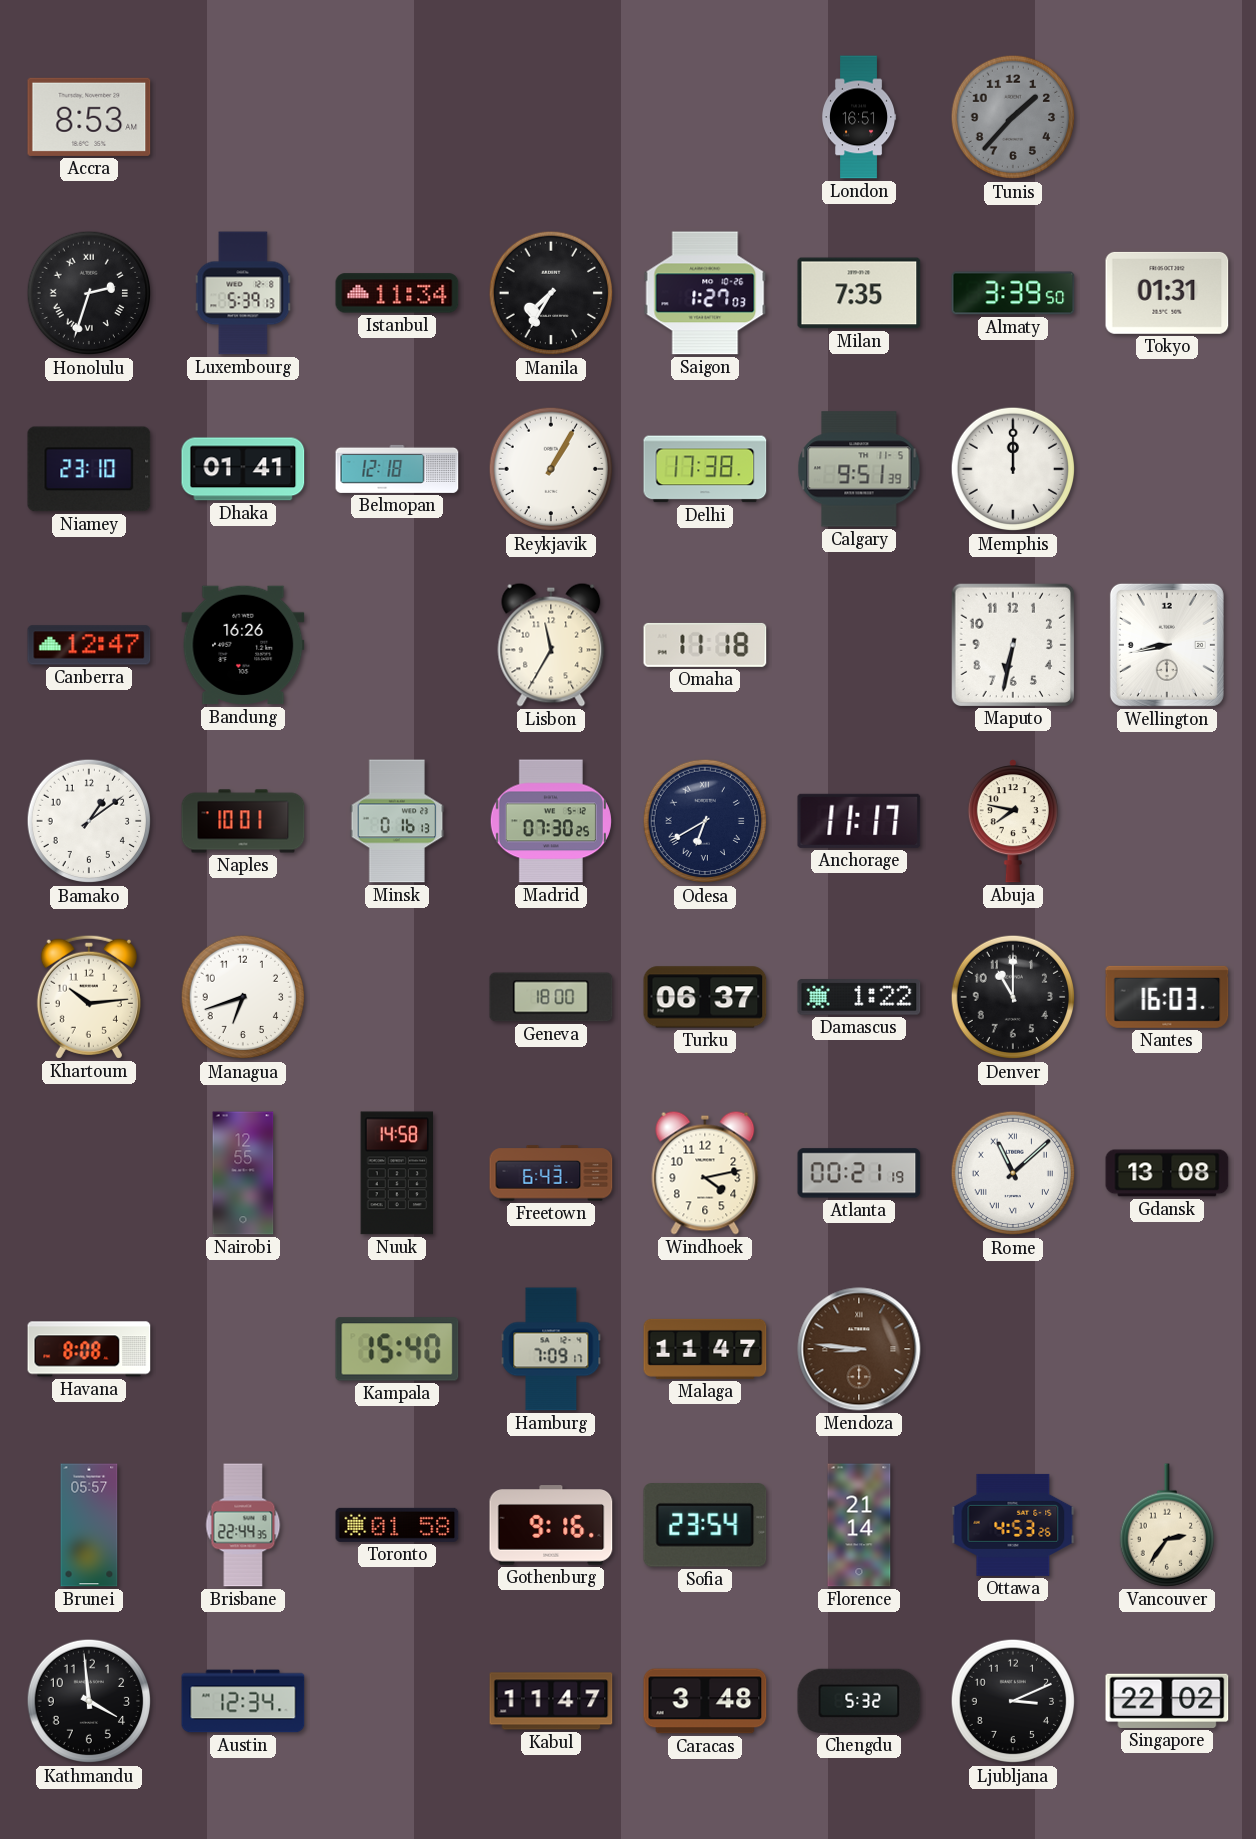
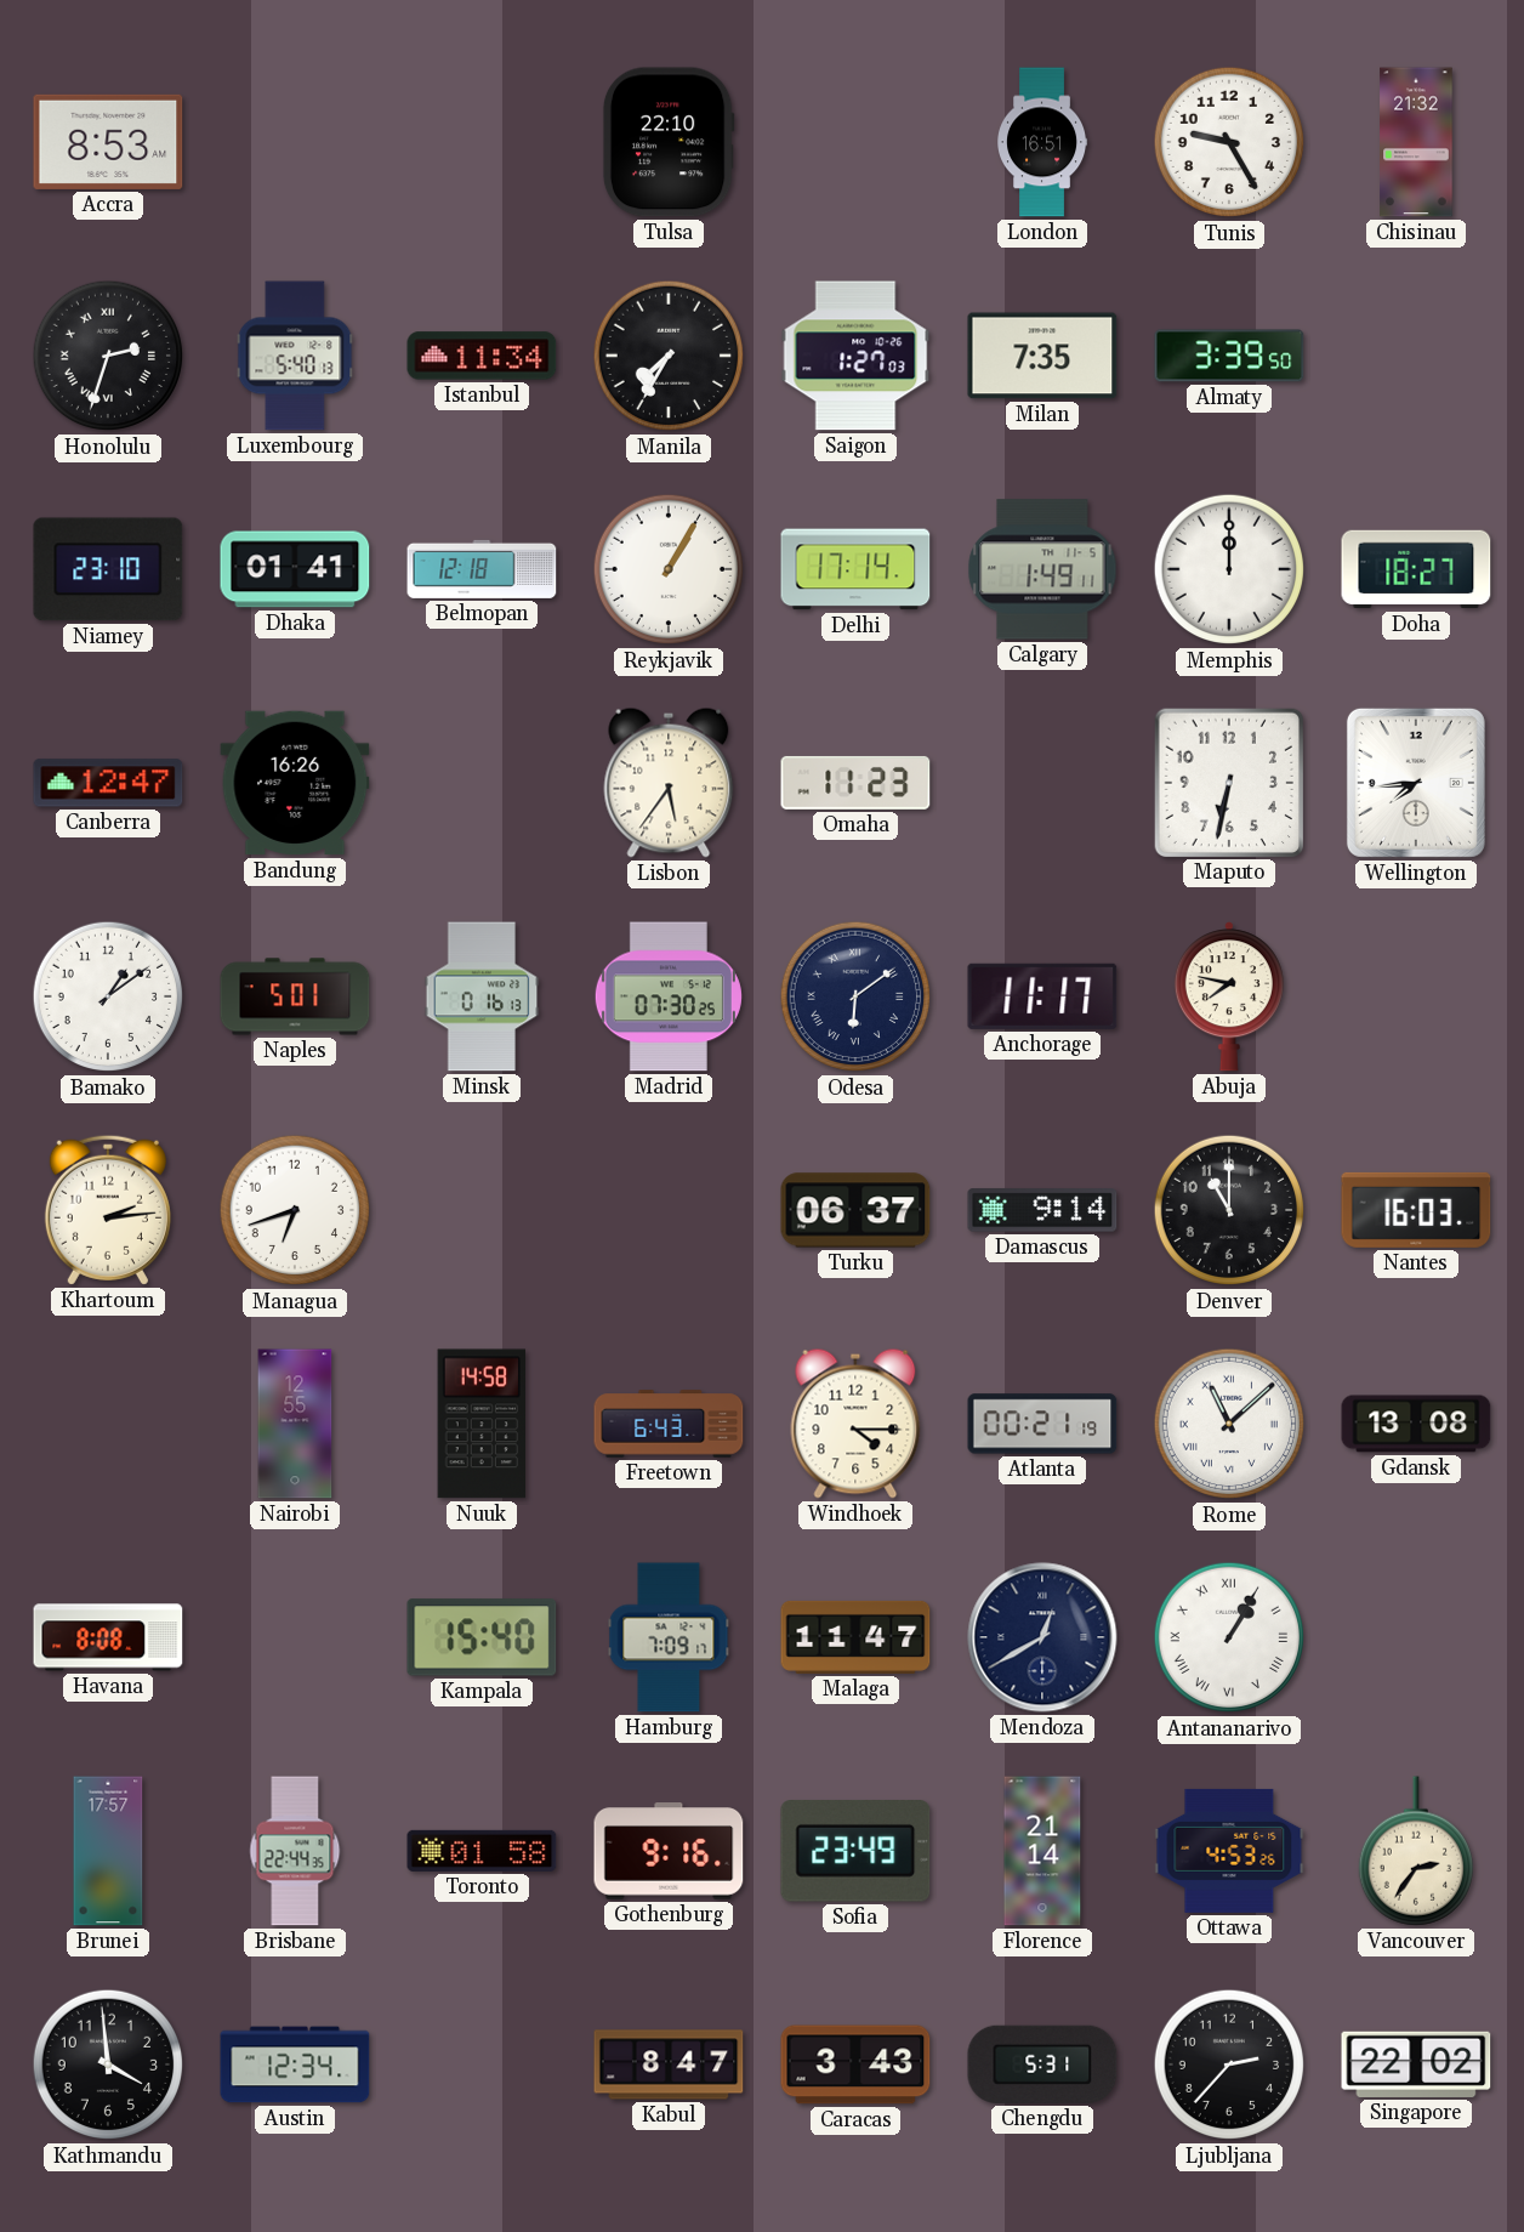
Tulsa: none -> 22:10 (669, 142)
Tunis: 1:37 -> 9:25 (1229, 142)
Tunis dial: grey -> white (1229, 142)
Chisinau: none -> 21:32 (1416, 142)
Luxembourg: 5:39 -> 5:40 (295, 356)
Tokyo: 01:31 -> none (1167, 293)
Delhi: 17:38 -> 17:14 (855, 569)
Calgary: 9:51 -> 1:49 (1042, 569)
Doha: none -> 18:27 (1416, 569)
Lisbon: 11:35 -> 5:36 (669, 783)
Omaha: 11:18 -> 11:23 (855, 783)
Wellington: 8:43 -> 7:44 (1416, 783)
Naples: 10:01 -> 5:01 (295, 996)
Odesa: 6:40 -> 6:09 (855, 996)
Khartoum: 10:14 -> 2:14 (108, 1210)
Geneva: 18:00 -> none (551, 997)
Damascus: 1:22 -> 9:14 (1042, 1210)
Windhoek: 4:13 -> 4:15 (855, 1424)
Mendoza: 8:46 -> 12:40 (1042, 1637)
Mendoza dial: brown -> navy (1042, 1637)
Antananarivo: none -> 1:05 (1229, 1637)
Brunei: 05:57 -> 17:57 (108, 1851)
Sofia: 23:54 -> 23:49 (855, 1851)
Kabul: 11:47 -> 8:47 (669, 2065)
Caracas: 3:48 -> 3:43 (855, 2065)
Chengdu: 5:32 -> 5:31 (1042, 2065)
Ljubljana: 3:11 -> 2:37 (1229, 2065)
